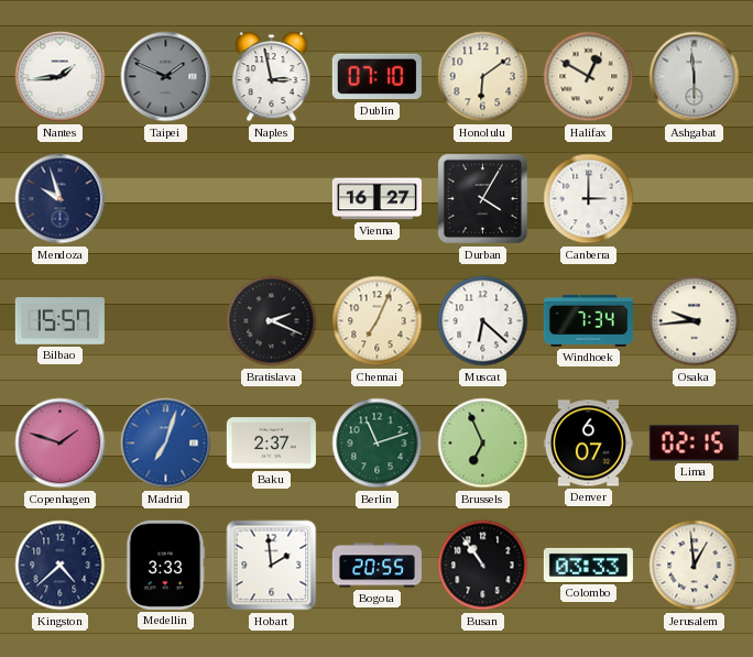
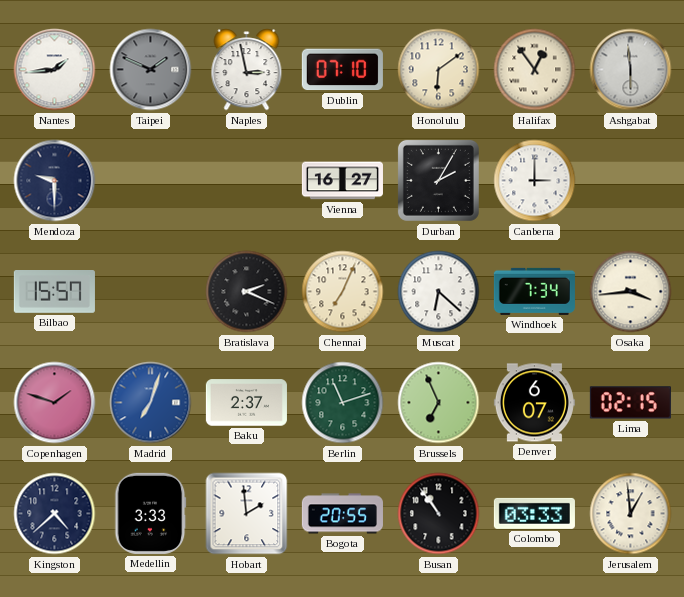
Halifax: 12:50 -> 12:54 (535, 70)
Mendoza: 9:57 -> 9:30 (55, 181)
Durban: 4:05 -> 2:05 (438, 180)
Osaka: 9:44 -> 3:44 (631, 292)
